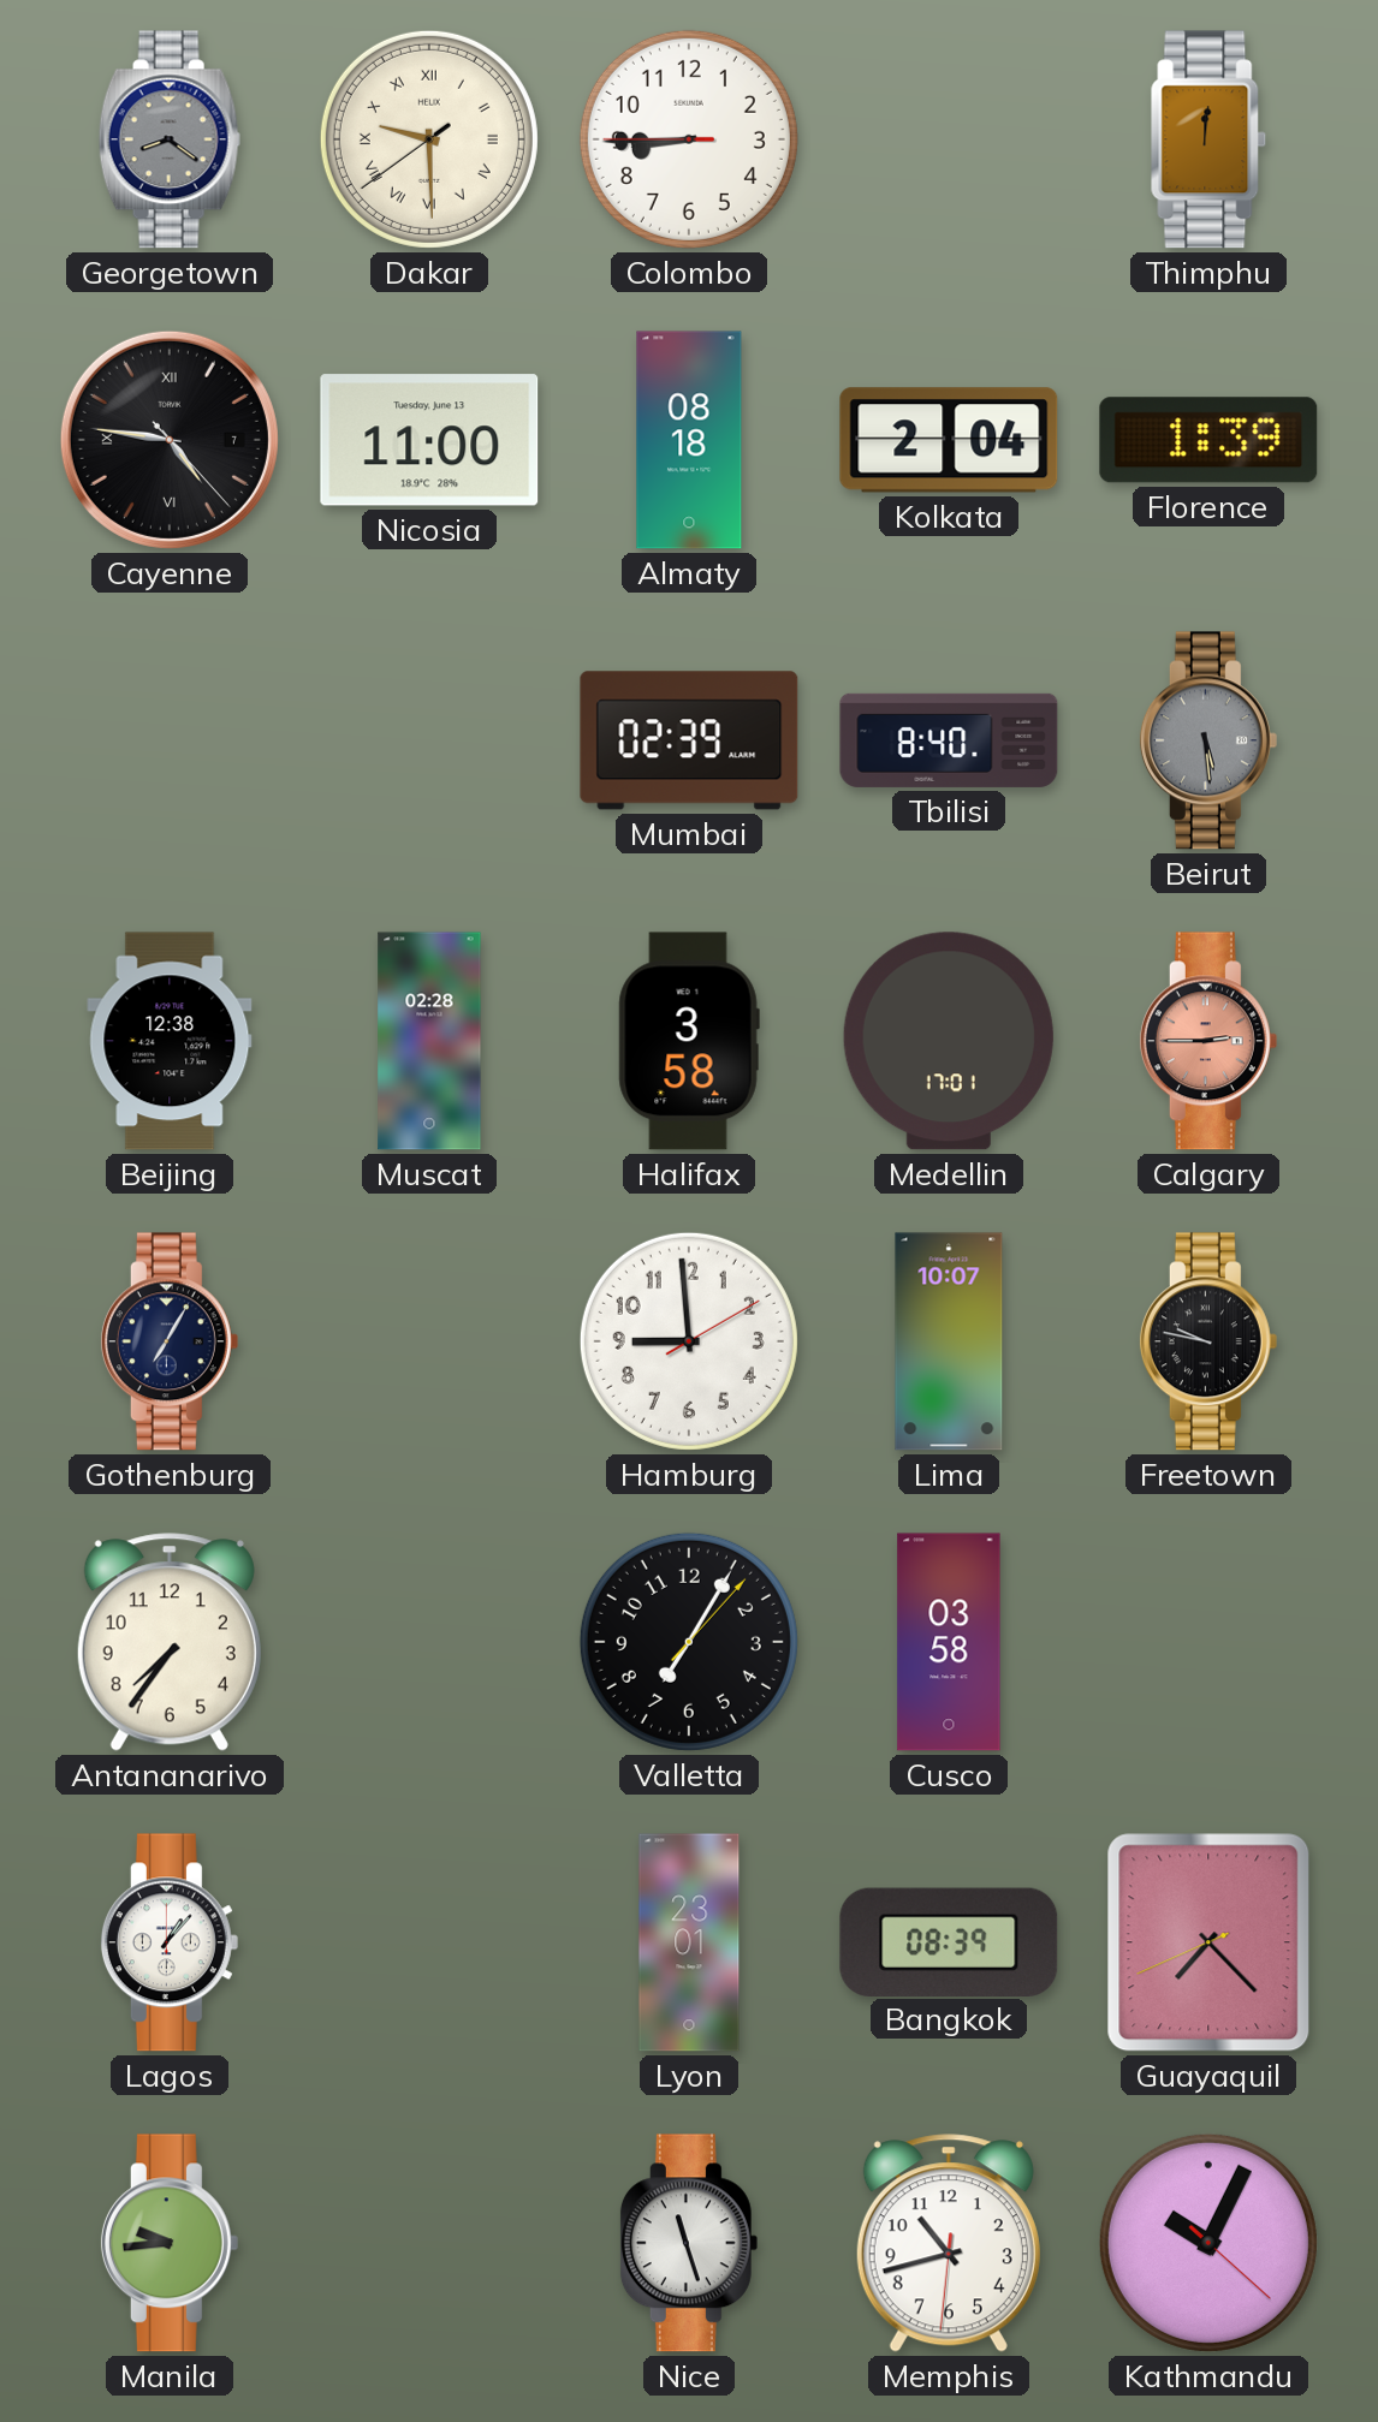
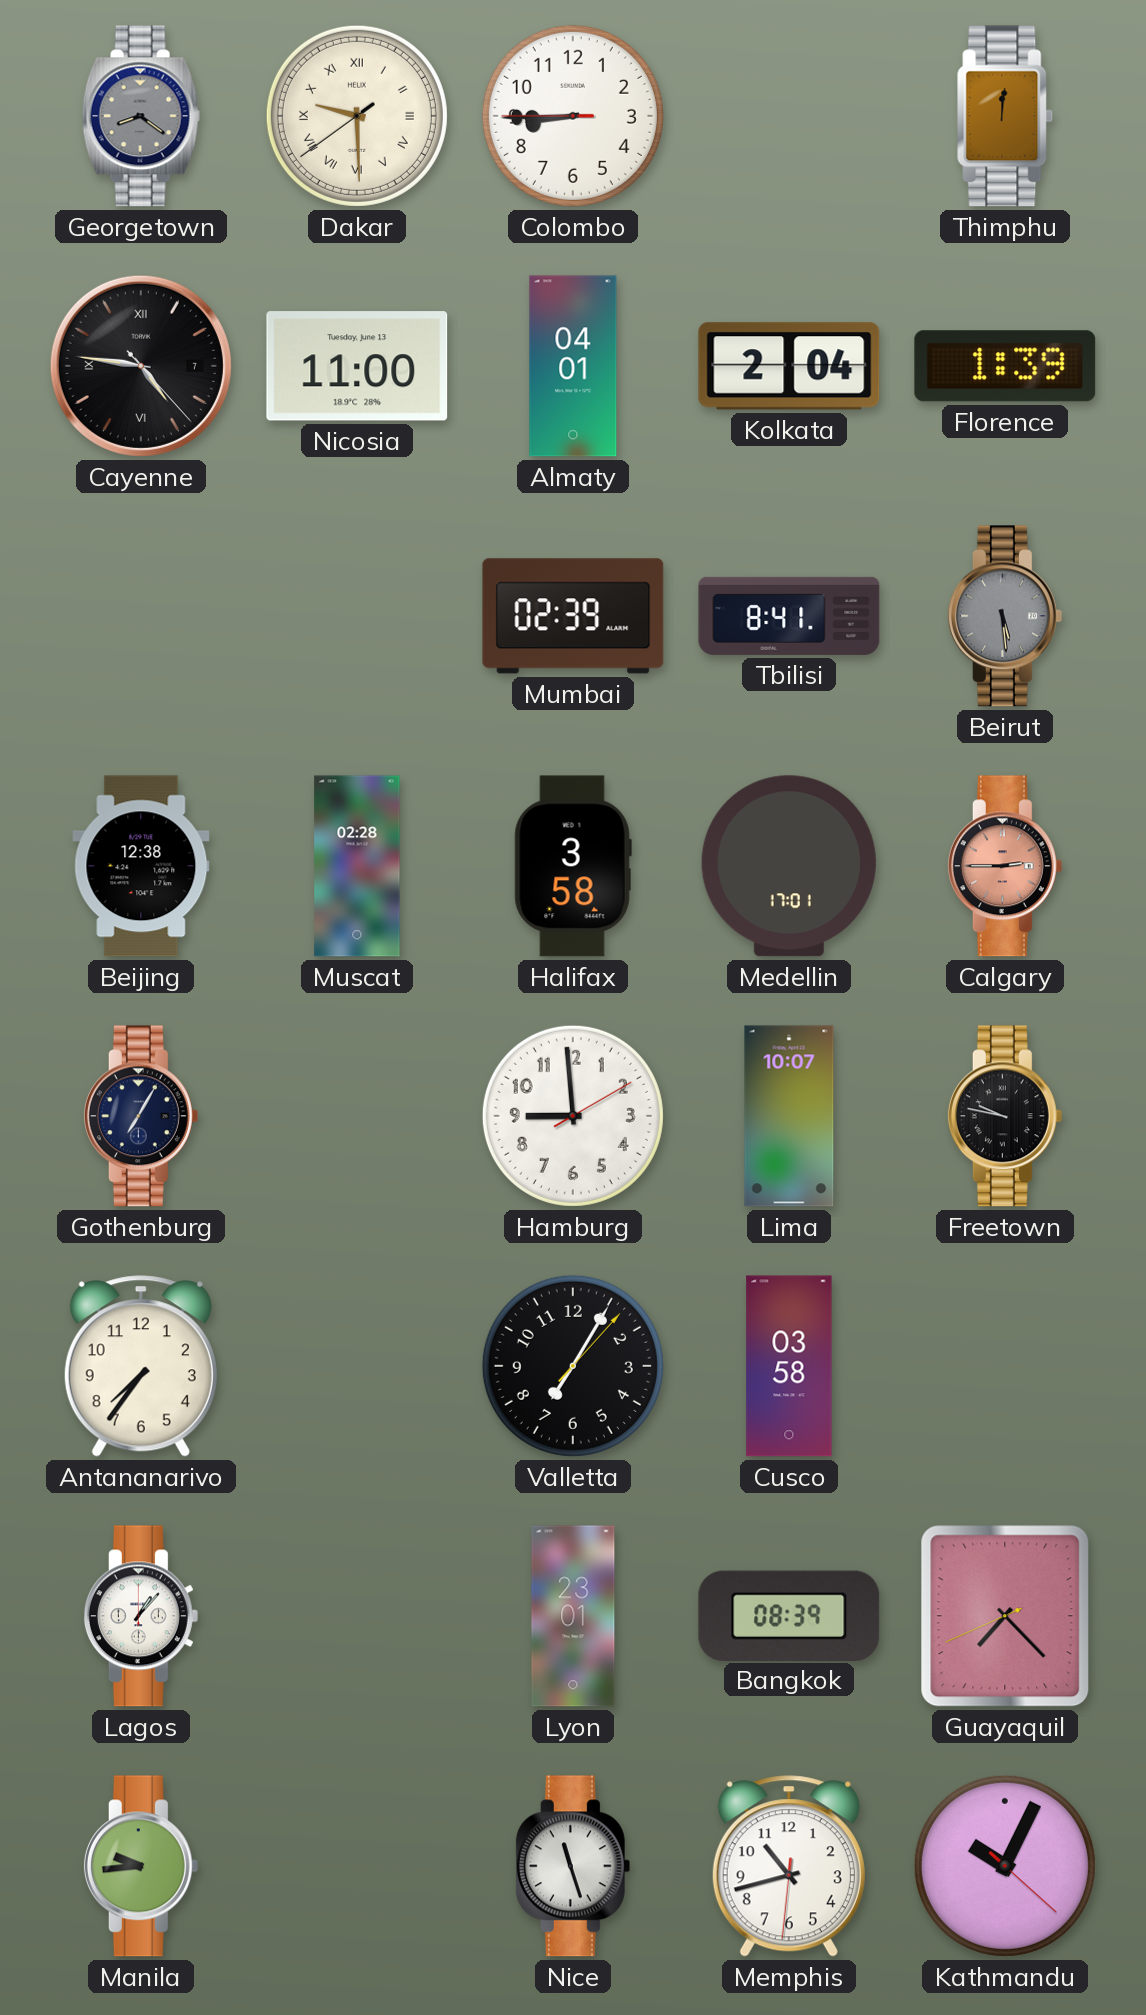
Almaty: 08:18 -> 04:01 (573, 366)
Tbilisi: 8:40 -> 8:41 (789, 616)
